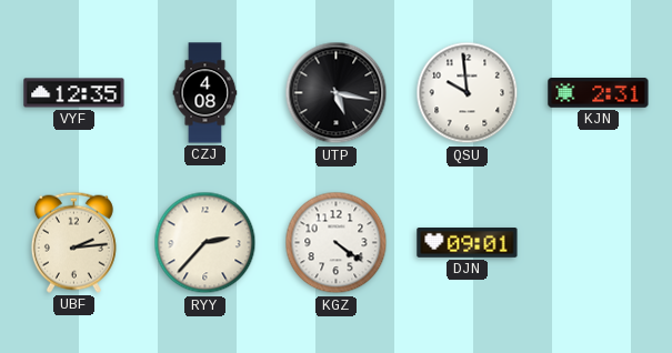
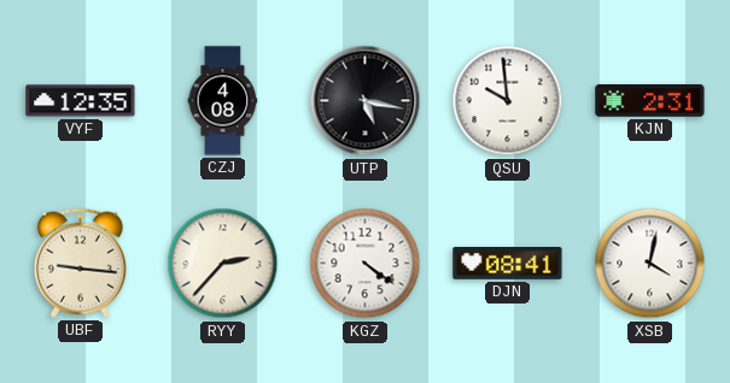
UBF: 2:14 -> 9:16 (80, 263)
DJN: 09:01 -> 08:41 (508, 264)
XSB: none -> 4:02 (650, 264)
